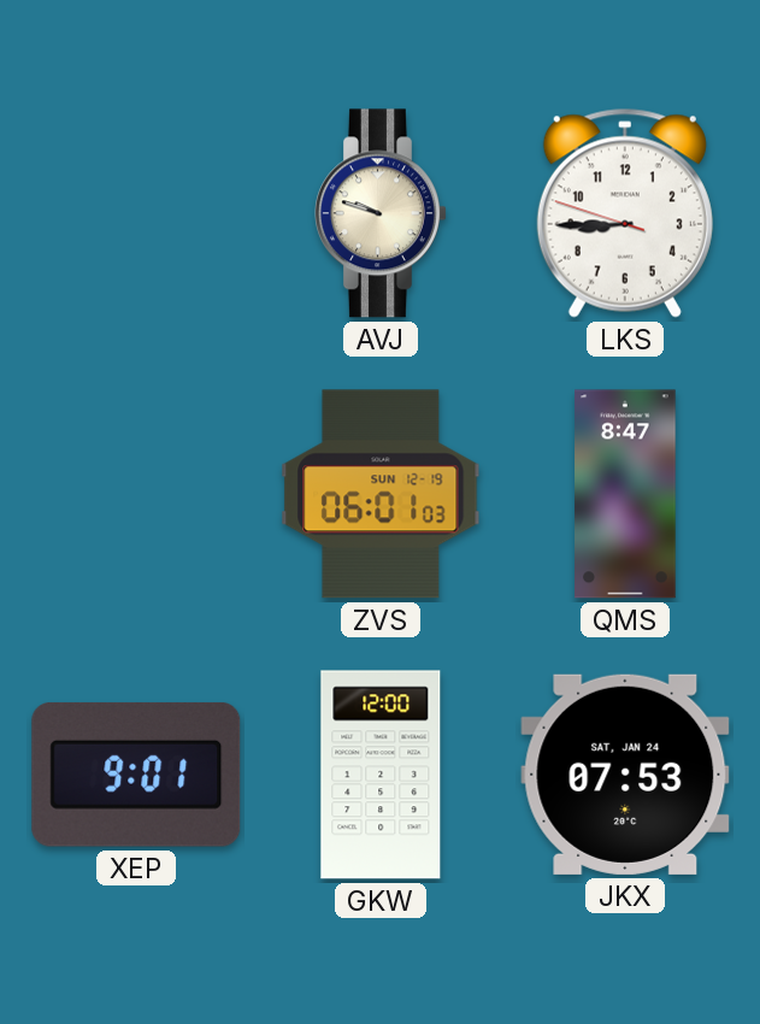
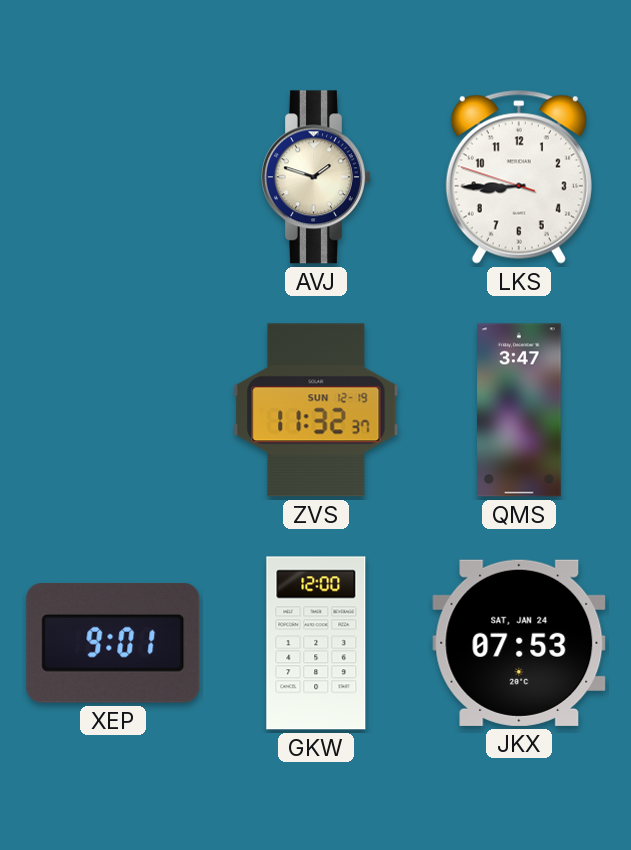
AVJ: 9:48 -> 1:48 (317, 177)
ZVS: 06:01 -> 11:32 (316, 410)
QMS: 8:47 -> 3:47 (519, 410)
